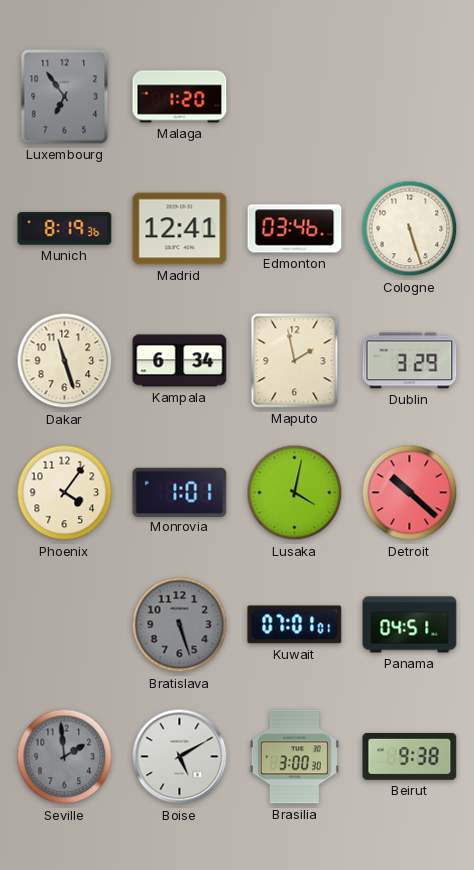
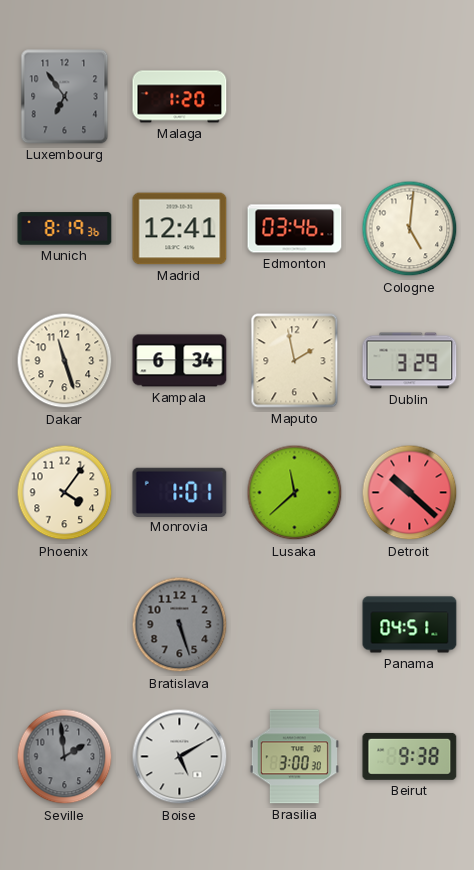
Cologne: 5:27 -> 5:01 (410, 229)
Lusaka: 4:02 -> 11:38 (295, 493)
Kuwait: 07:01 -> none (295, 625)
